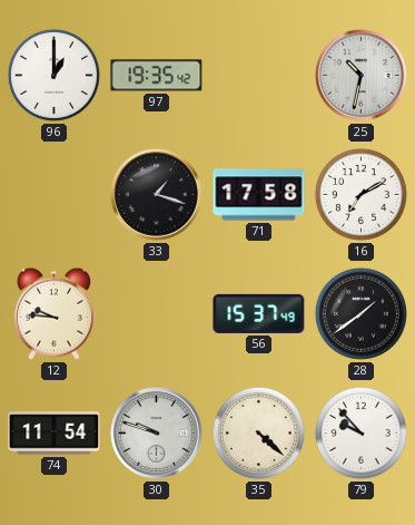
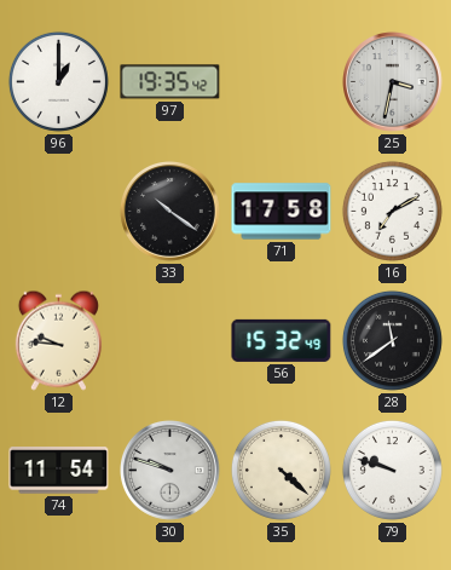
25: 10:32 -> 3:32 (393, 82)
33: 1:18 -> 10:21 (170, 212)
56: 15:37 -> 15:32 (282, 340)
28: 1:39 -> 11:39 (392, 340)
79: 9:53 -> 9:48 (392, 470)
